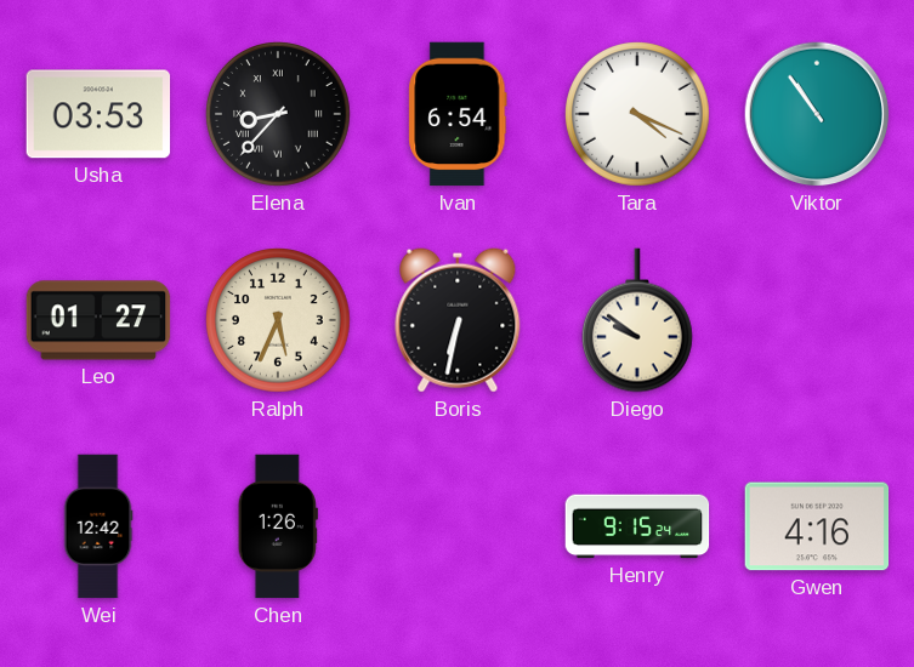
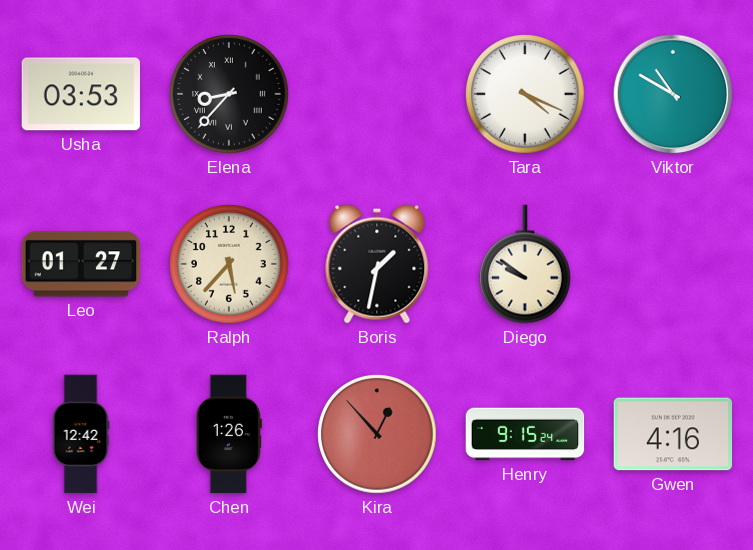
Ivan: 6:54 -> none (458, 114)
Viktor: 10:54 -> 10:50 (673, 94)
Ralph: 5:34 -> 5:37 (230, 265)
Boris: 6:32 -> 1:32 (377, 264)
Kira: none -> 12:53 (378, 435)
